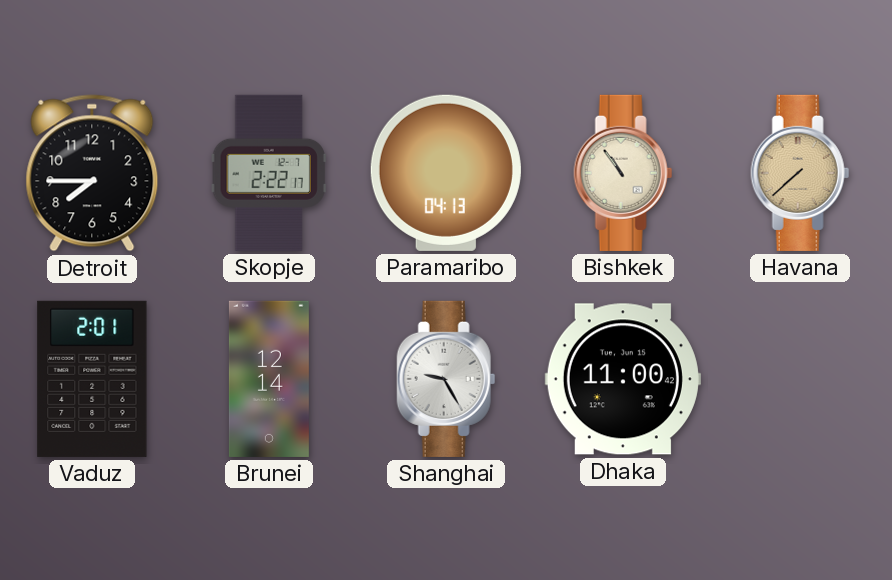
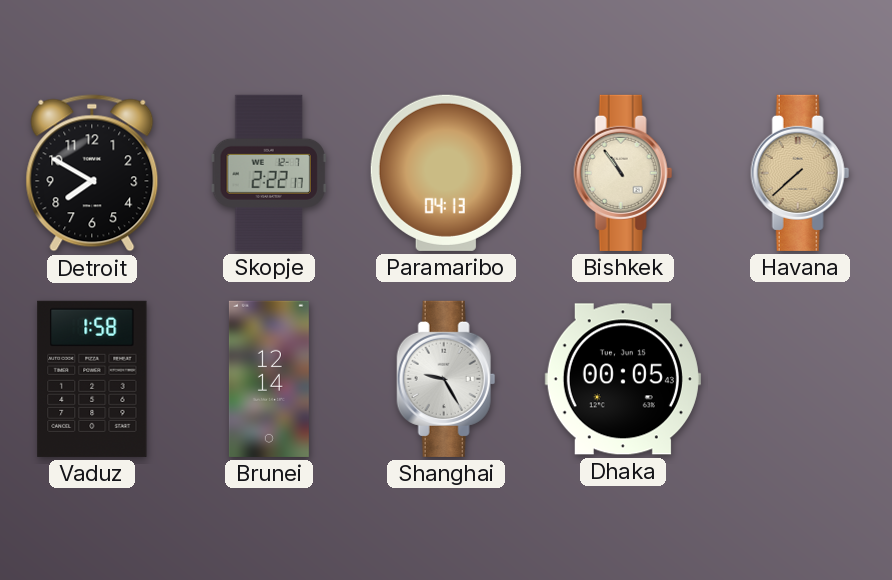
Detroit: 7:45 -> 7:50 (92, 173)
Vaduz: 2:01 -> 1:58 (92, 379)
Dhaka: 11:00 -> 00:05 (623, 379)
